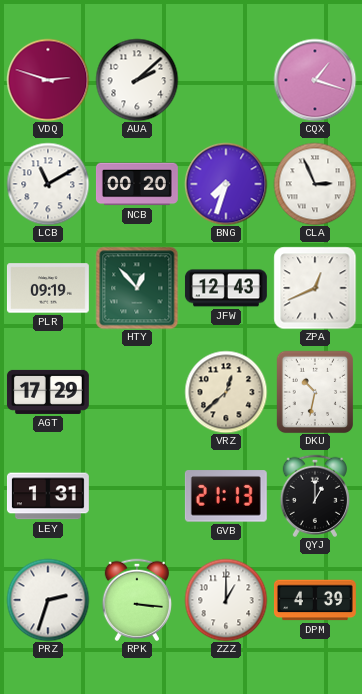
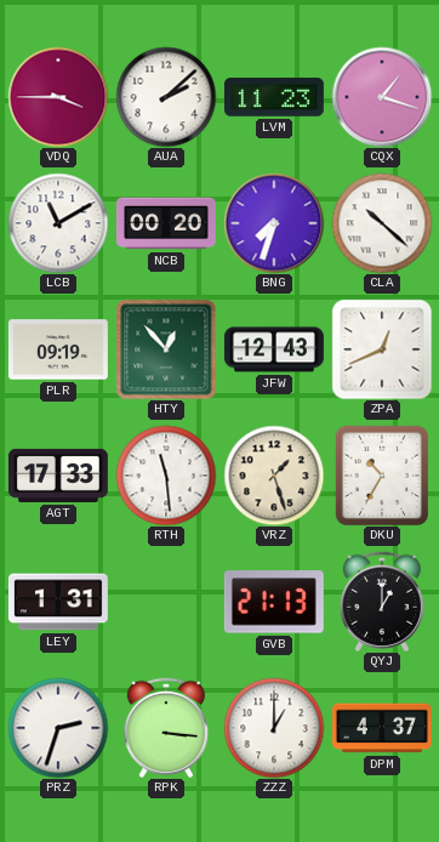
VDQ: 2:48 -> 3:45 (58, 97)
LVM: none -> 11:23 (274, 97)
CLA: 2:56 -> 10:22 (382, 223)
AGT: 17:29 -> 17:33 (58, 476)
RTH: none -> 11:29 (166, 476)
VRZ: 12:38 -> 1:27 (274, 476)
DKU: 10:32 -> 10:35 (381, 476)
DPM: 4:39 -> 4:37 (382, 728)
